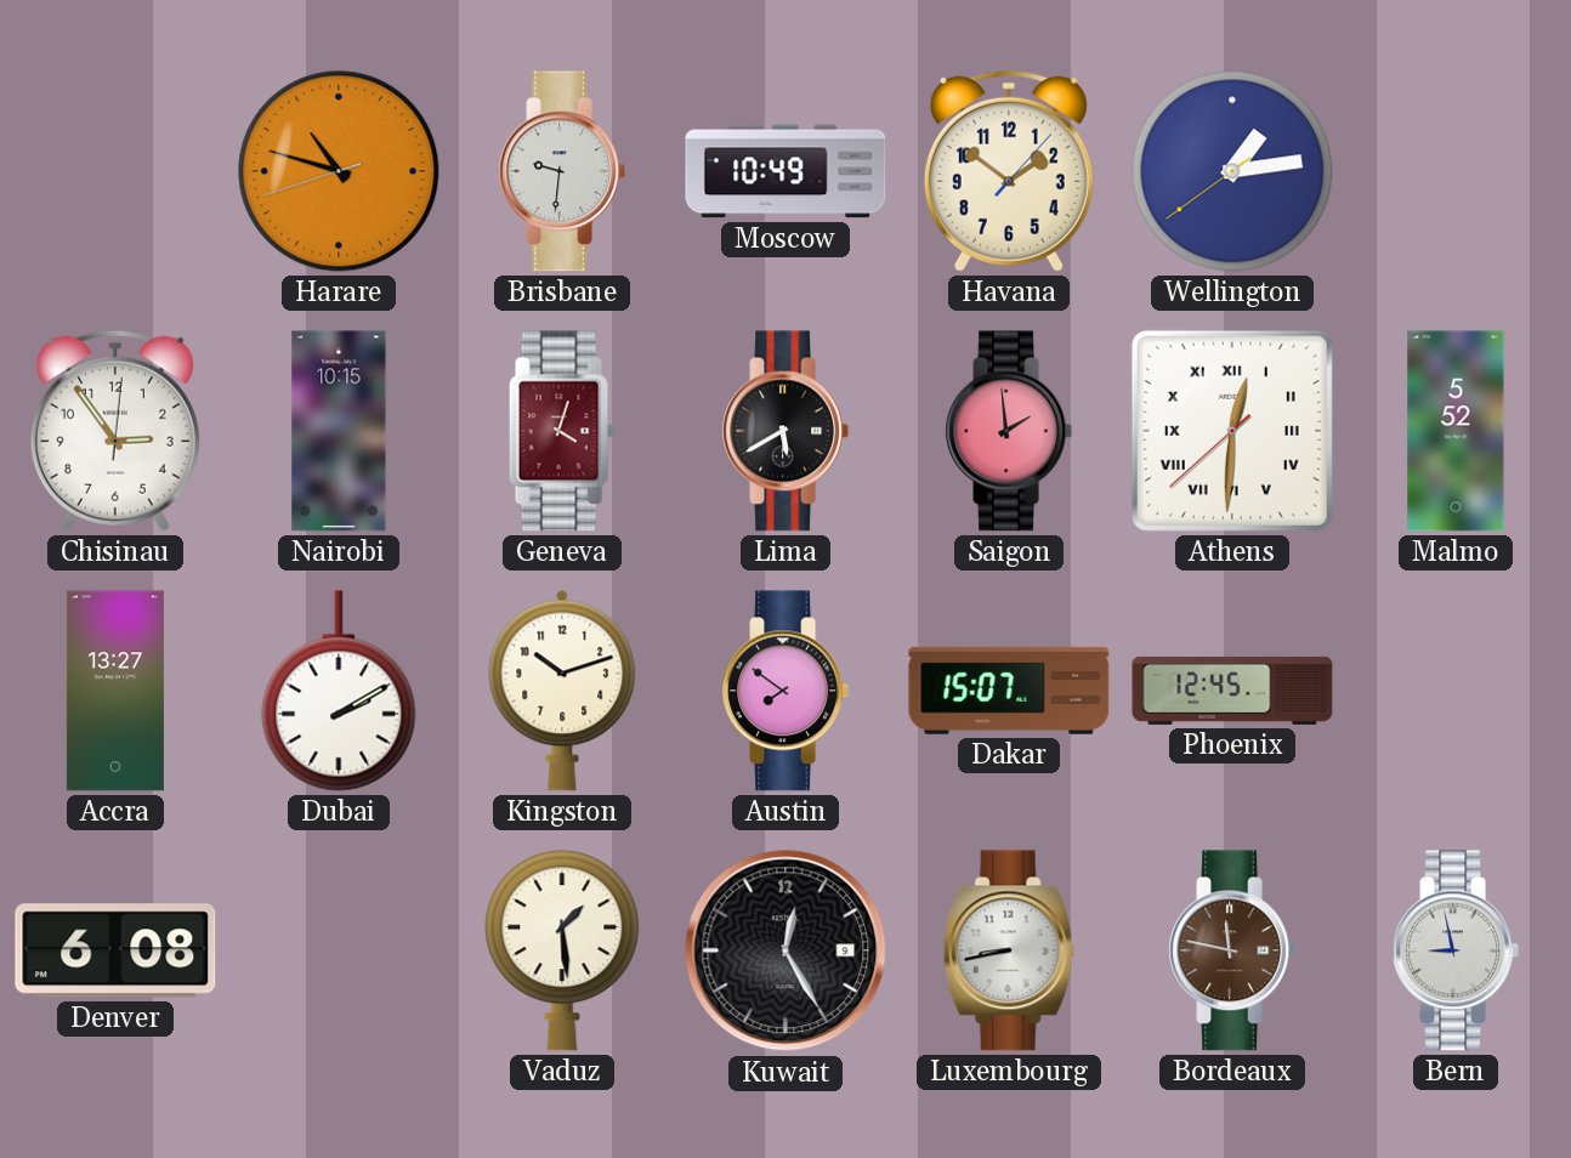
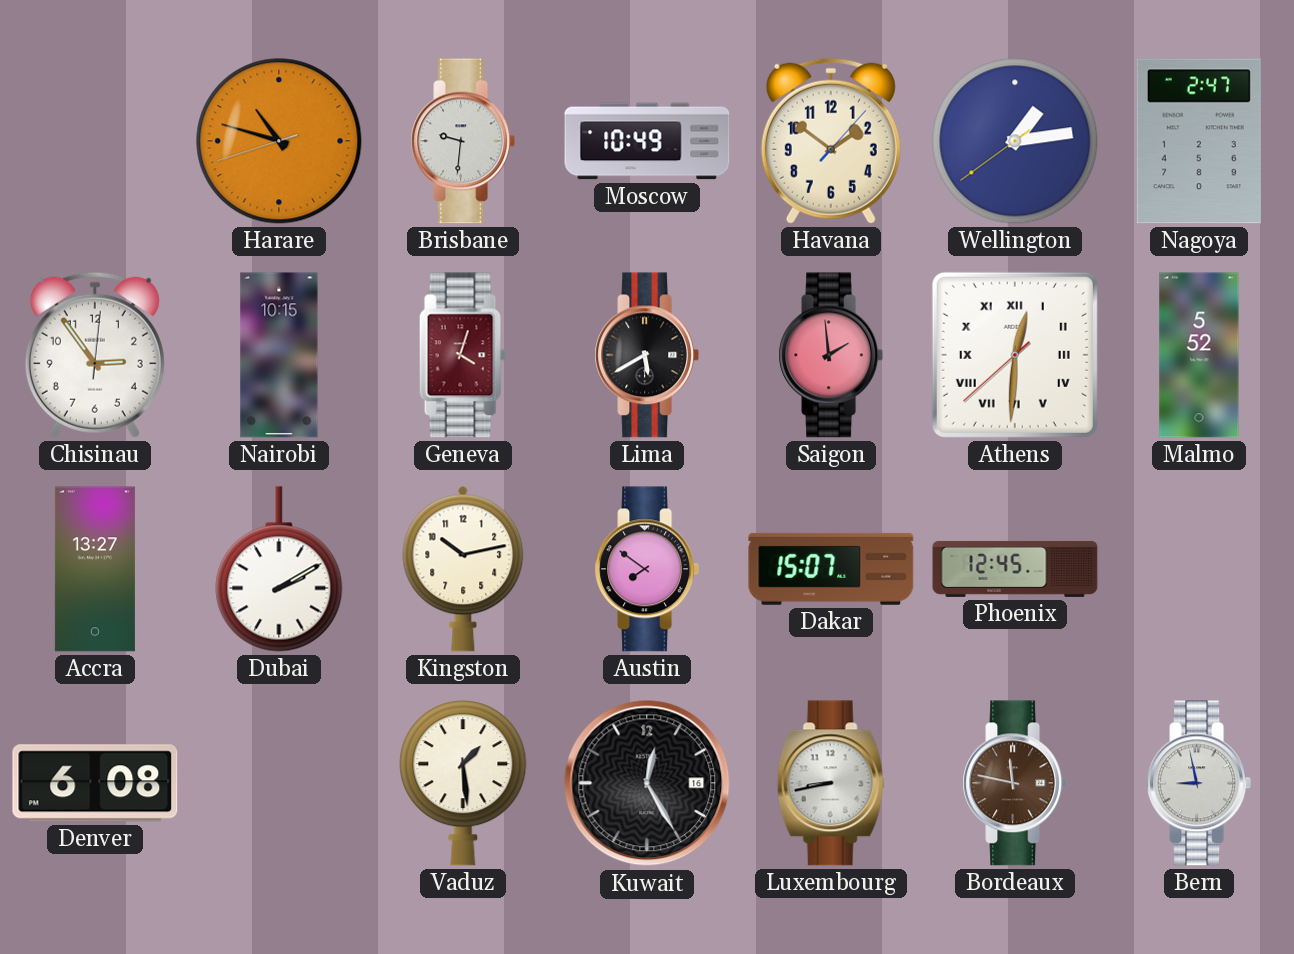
Nagoya: none -> 2:47 (1199, 141)
Kingston: 10:12 -> 10:13 (463, 569)
Kuwait date: 9 -> 16 (647, 783)
